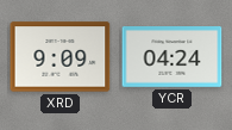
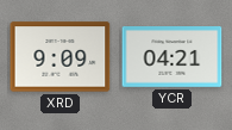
YCR: 04:24 -> 04:21 (173, 57)
